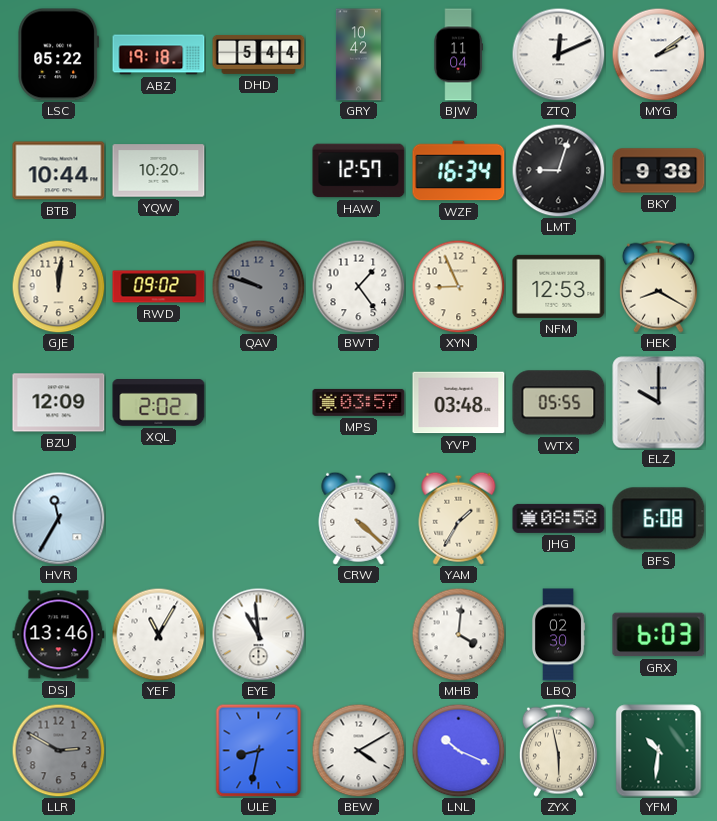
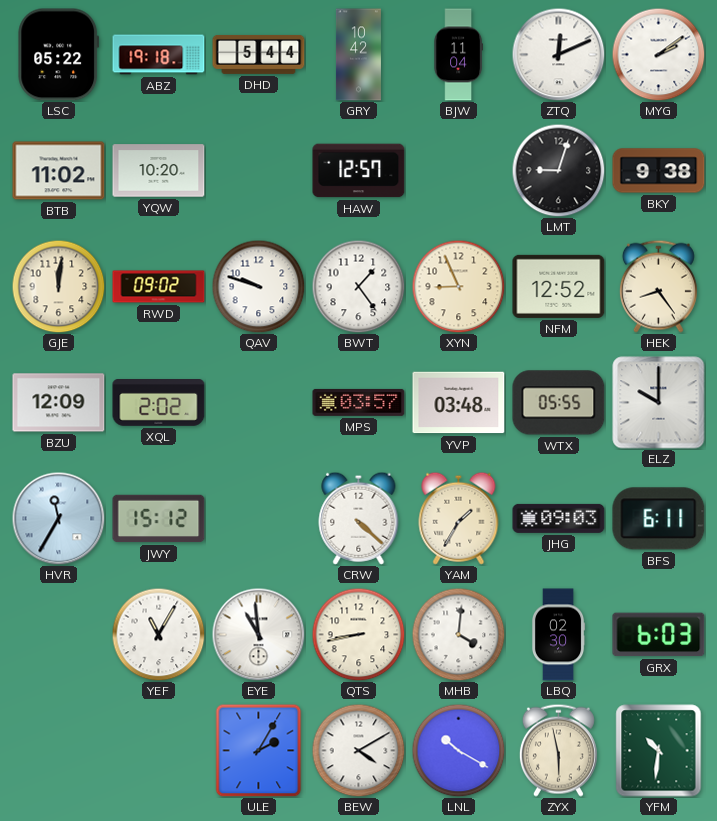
BTB: 10:44 -> 11:02 (59, 171)
WZF: 16:34 -> none (459, 171)
QAV dial: grey -> white (258, 286)
NFM: 12:53 -> 12:52 (559, 286)
HEK: 8:20 -> 8:24 (658, 286)
JWY: none -> 15:12 (159, 519)
JHG: 08:58 -> 09:03 (559, 518)
BFS: 6:08 -> 6:11 (659, 519)
DSJ: 13:46 -> none (59, 635)
QTS: none -> 8:43 (358, 634)
LLR: 2:50 -> none (58, 750)
ULE: 8:32 -> 2:05 (259, 750)
LNL: 10:19 -> 10:20 (458, 750)
